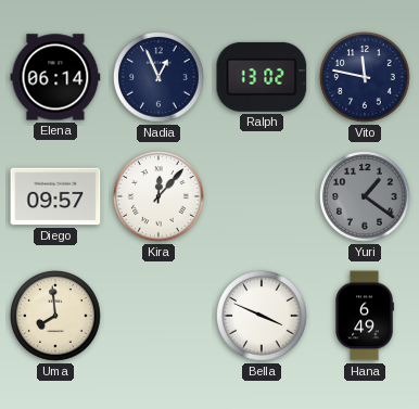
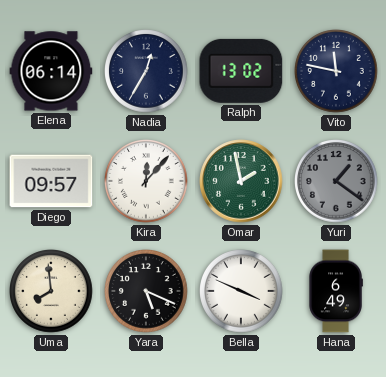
Nadia: 12:56 -> 12:35 (146, 71)
Omar: none -> 1:58 (241, 181)
Yara: none -> 5:19 (146, 291)
